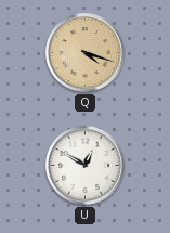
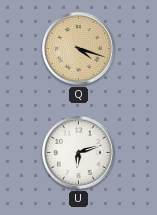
U: 12:50 -> 6:12 (79, 153)
